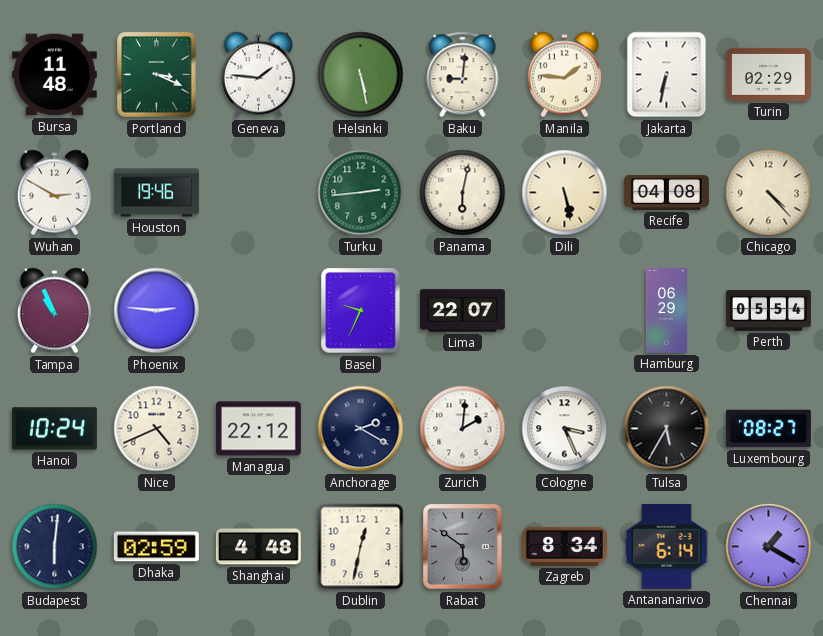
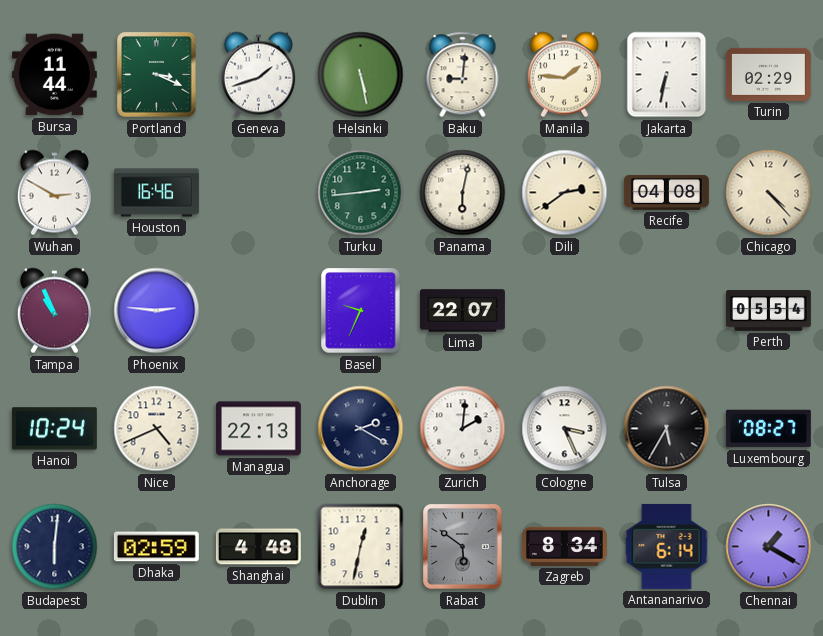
Bursa: 11:48 -> 11:44 (54, 75)
Geneva: 1:46 -> 1:42 (258, 75)
Houston: 19:46 -> 16:46 (156, 193)
Dili: 5:28 -> 2:39 (565, 193)
Hamburg: 06:29 -> none (666, 311)
Managua: 22:12 -> 22:13 (258, 429)
